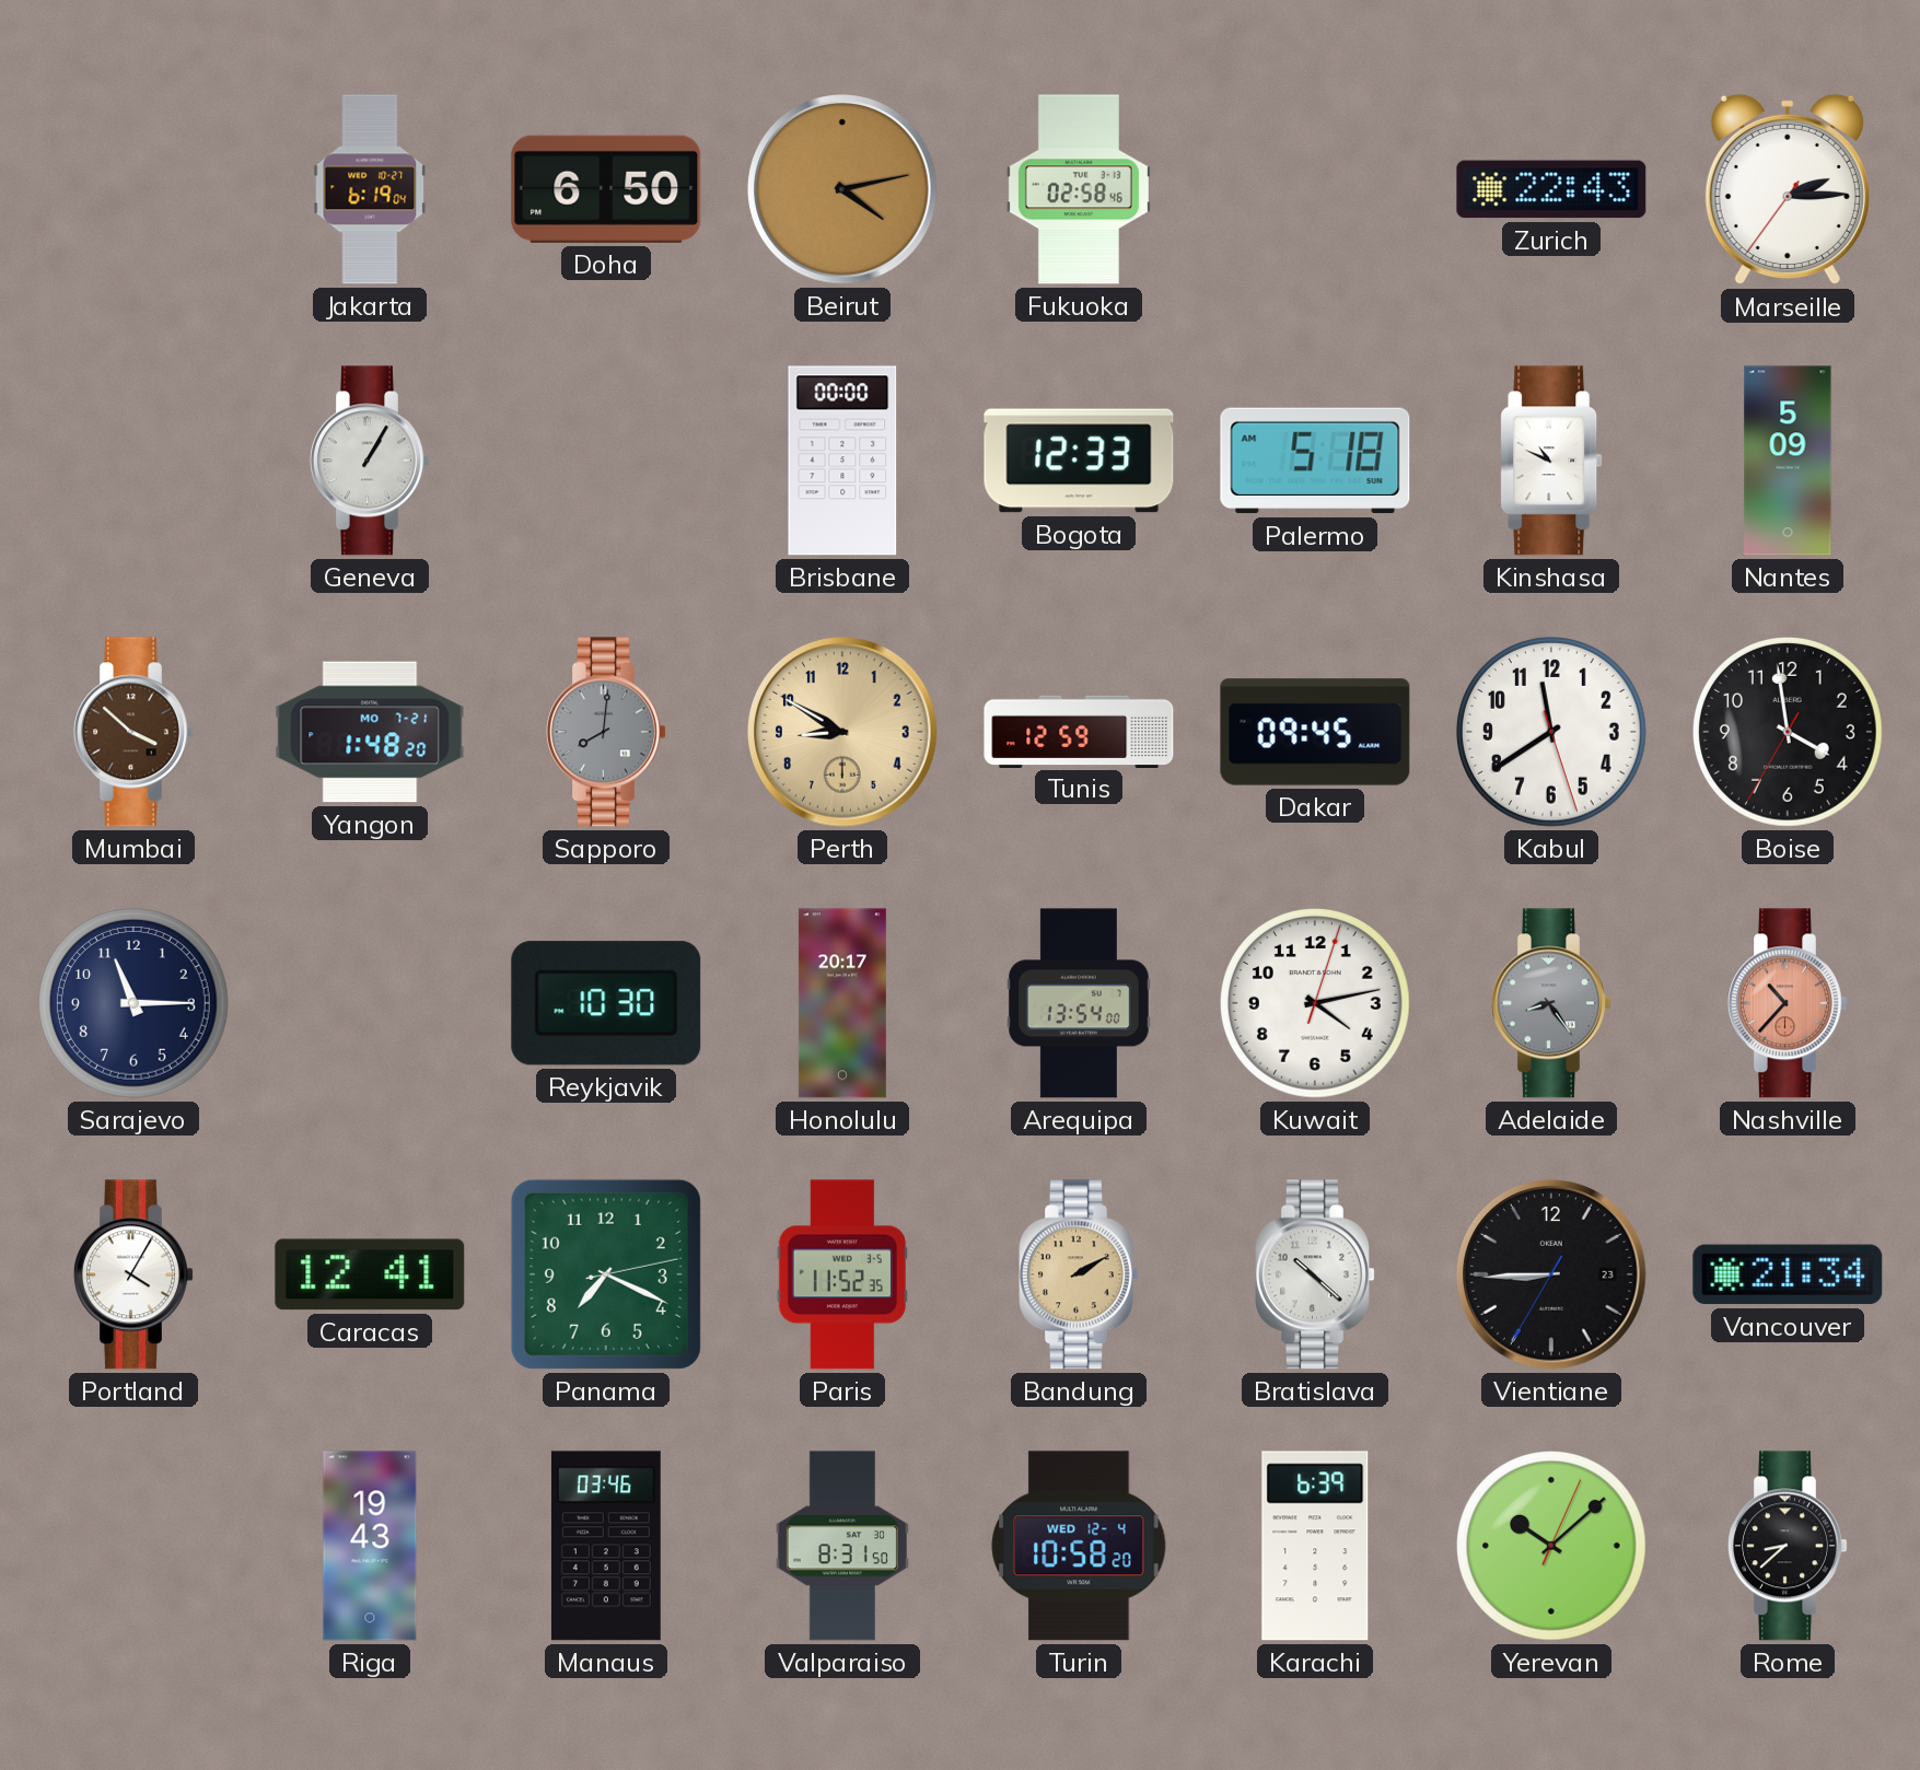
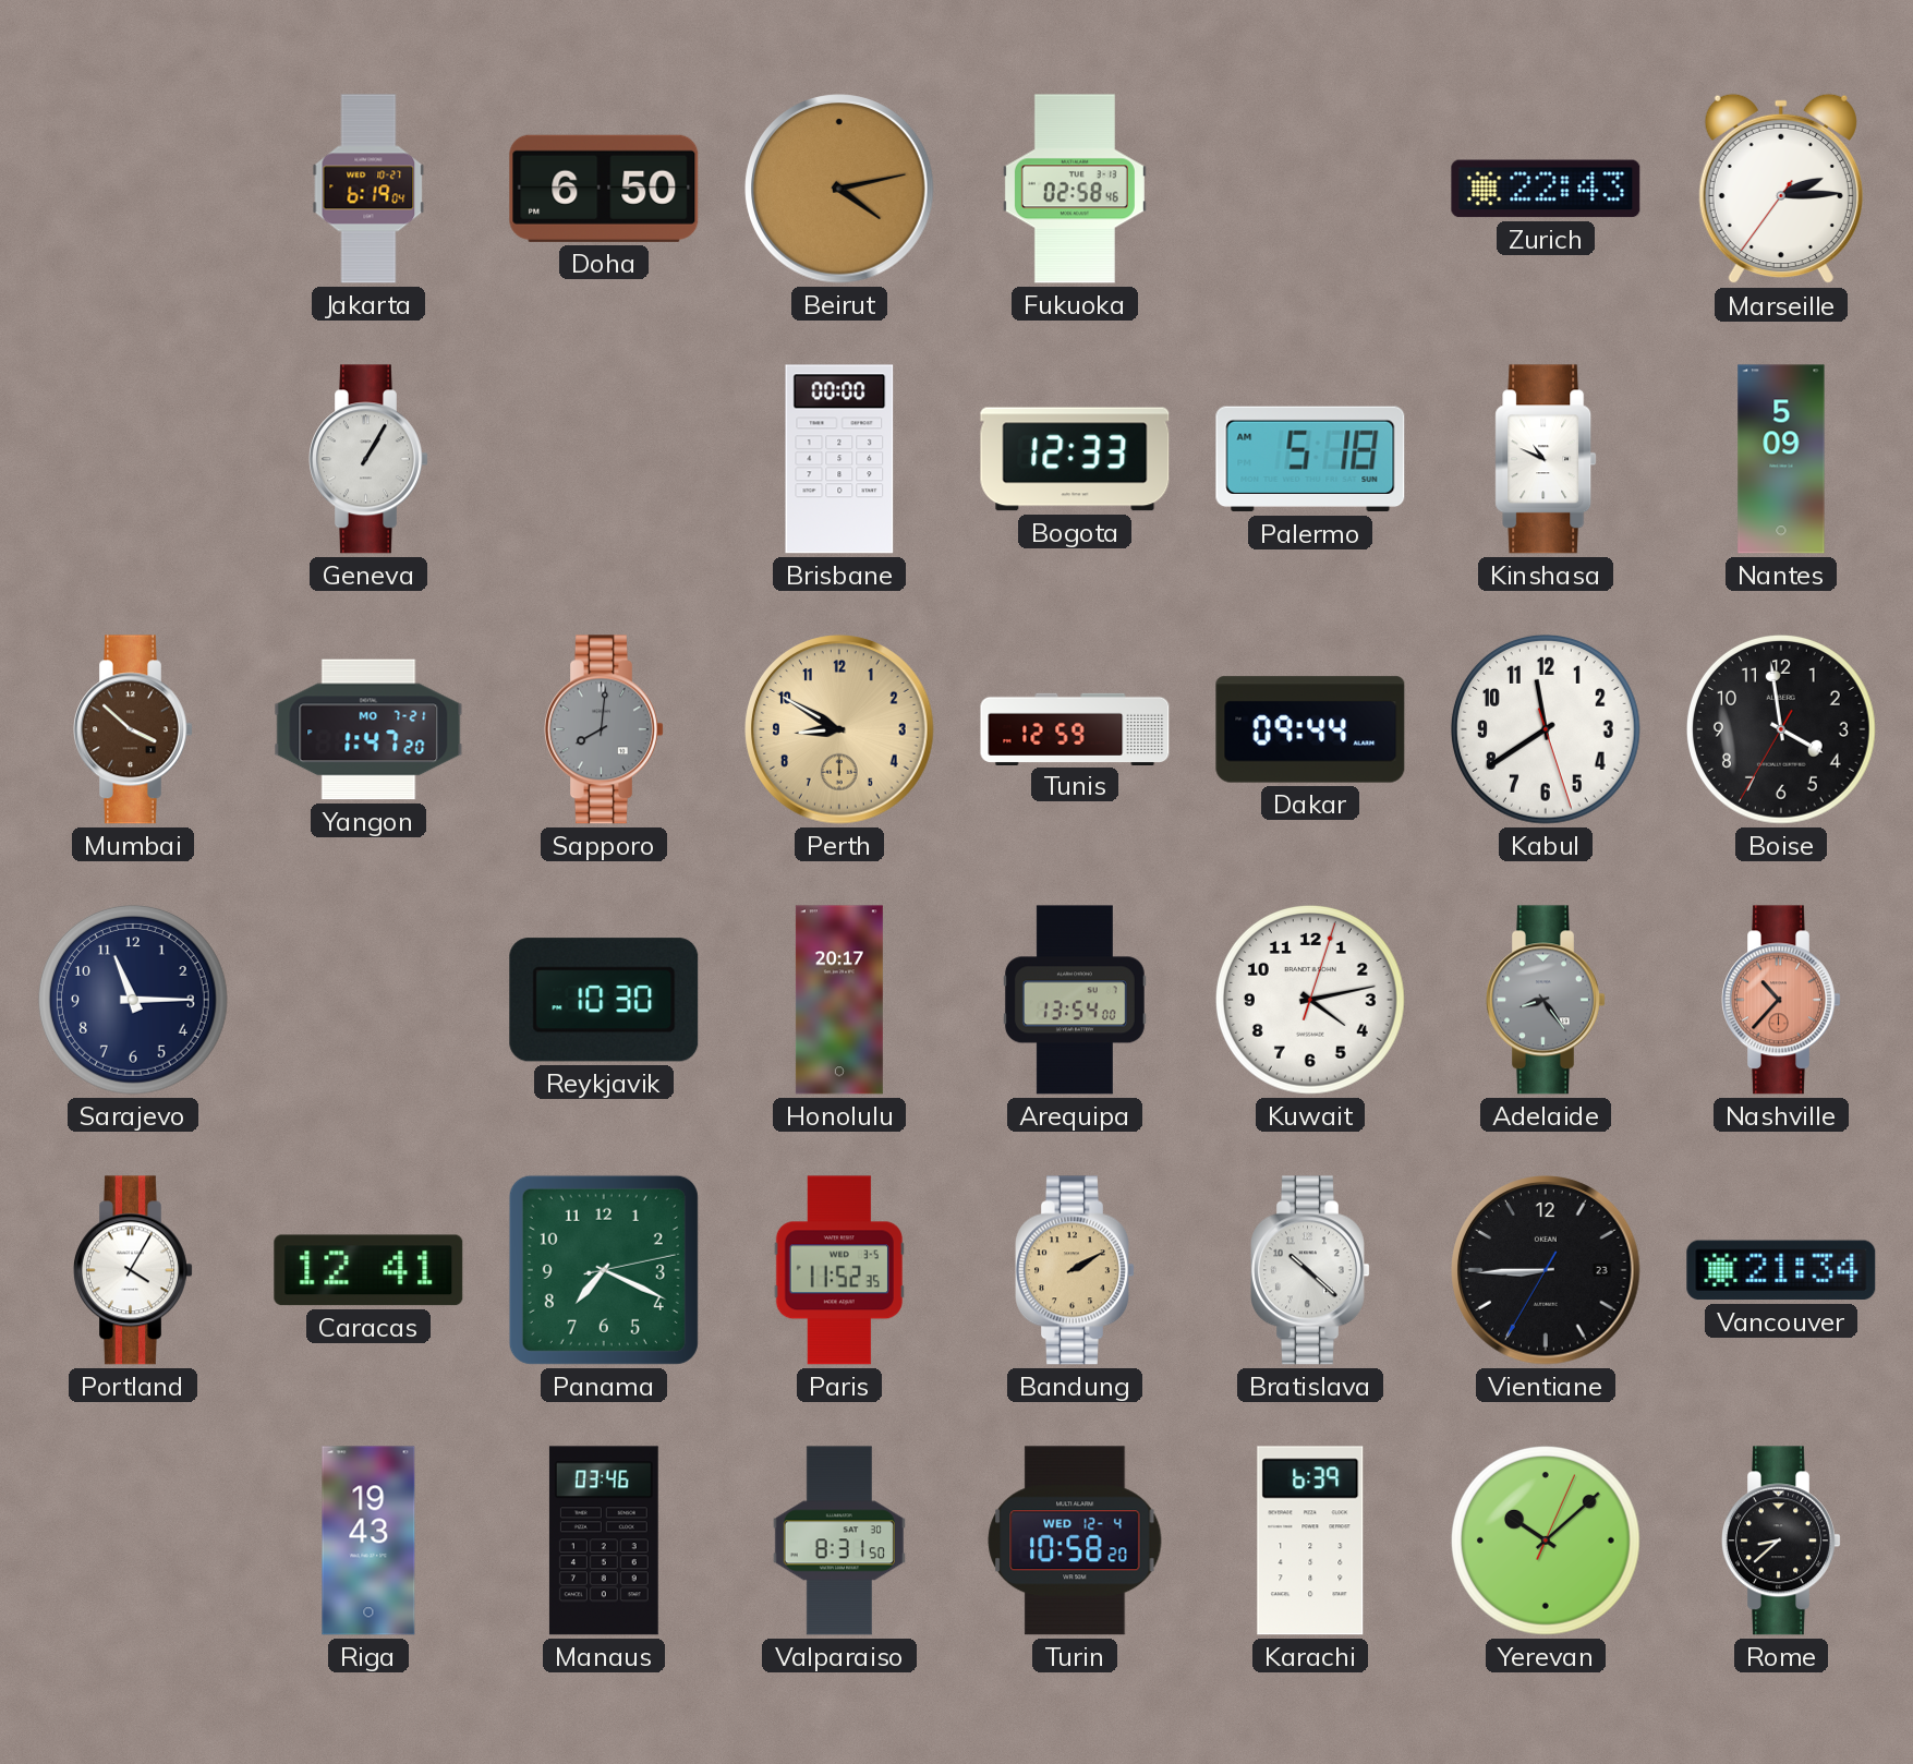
Yangon: 1:48 -> 1:47 (368, 729)
Dakar: 09:45 -> 09:44 (1310, 729)
